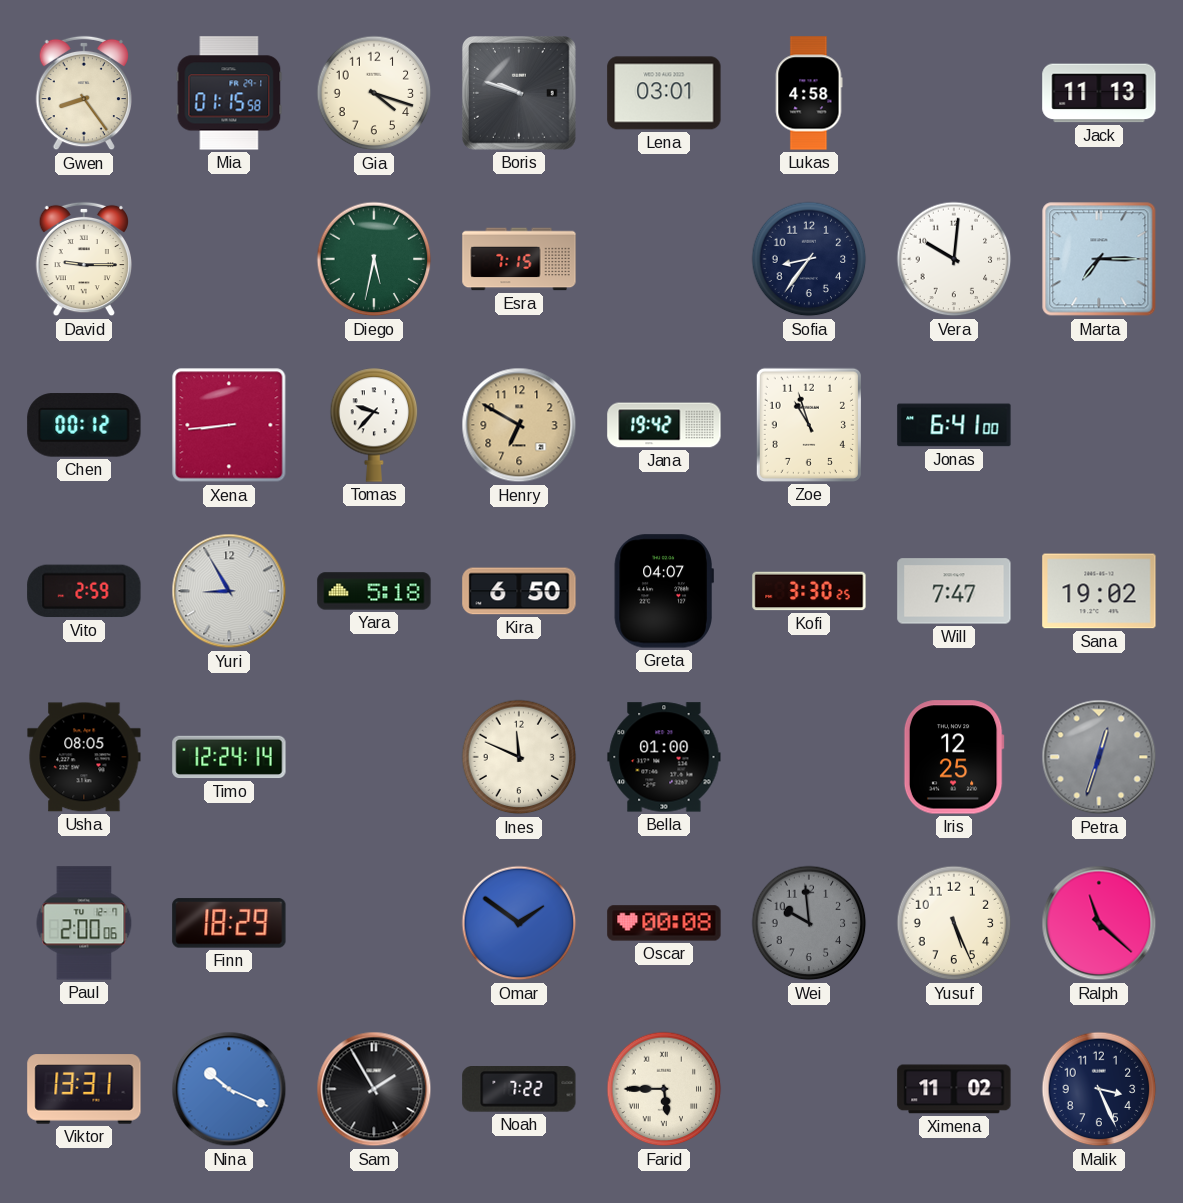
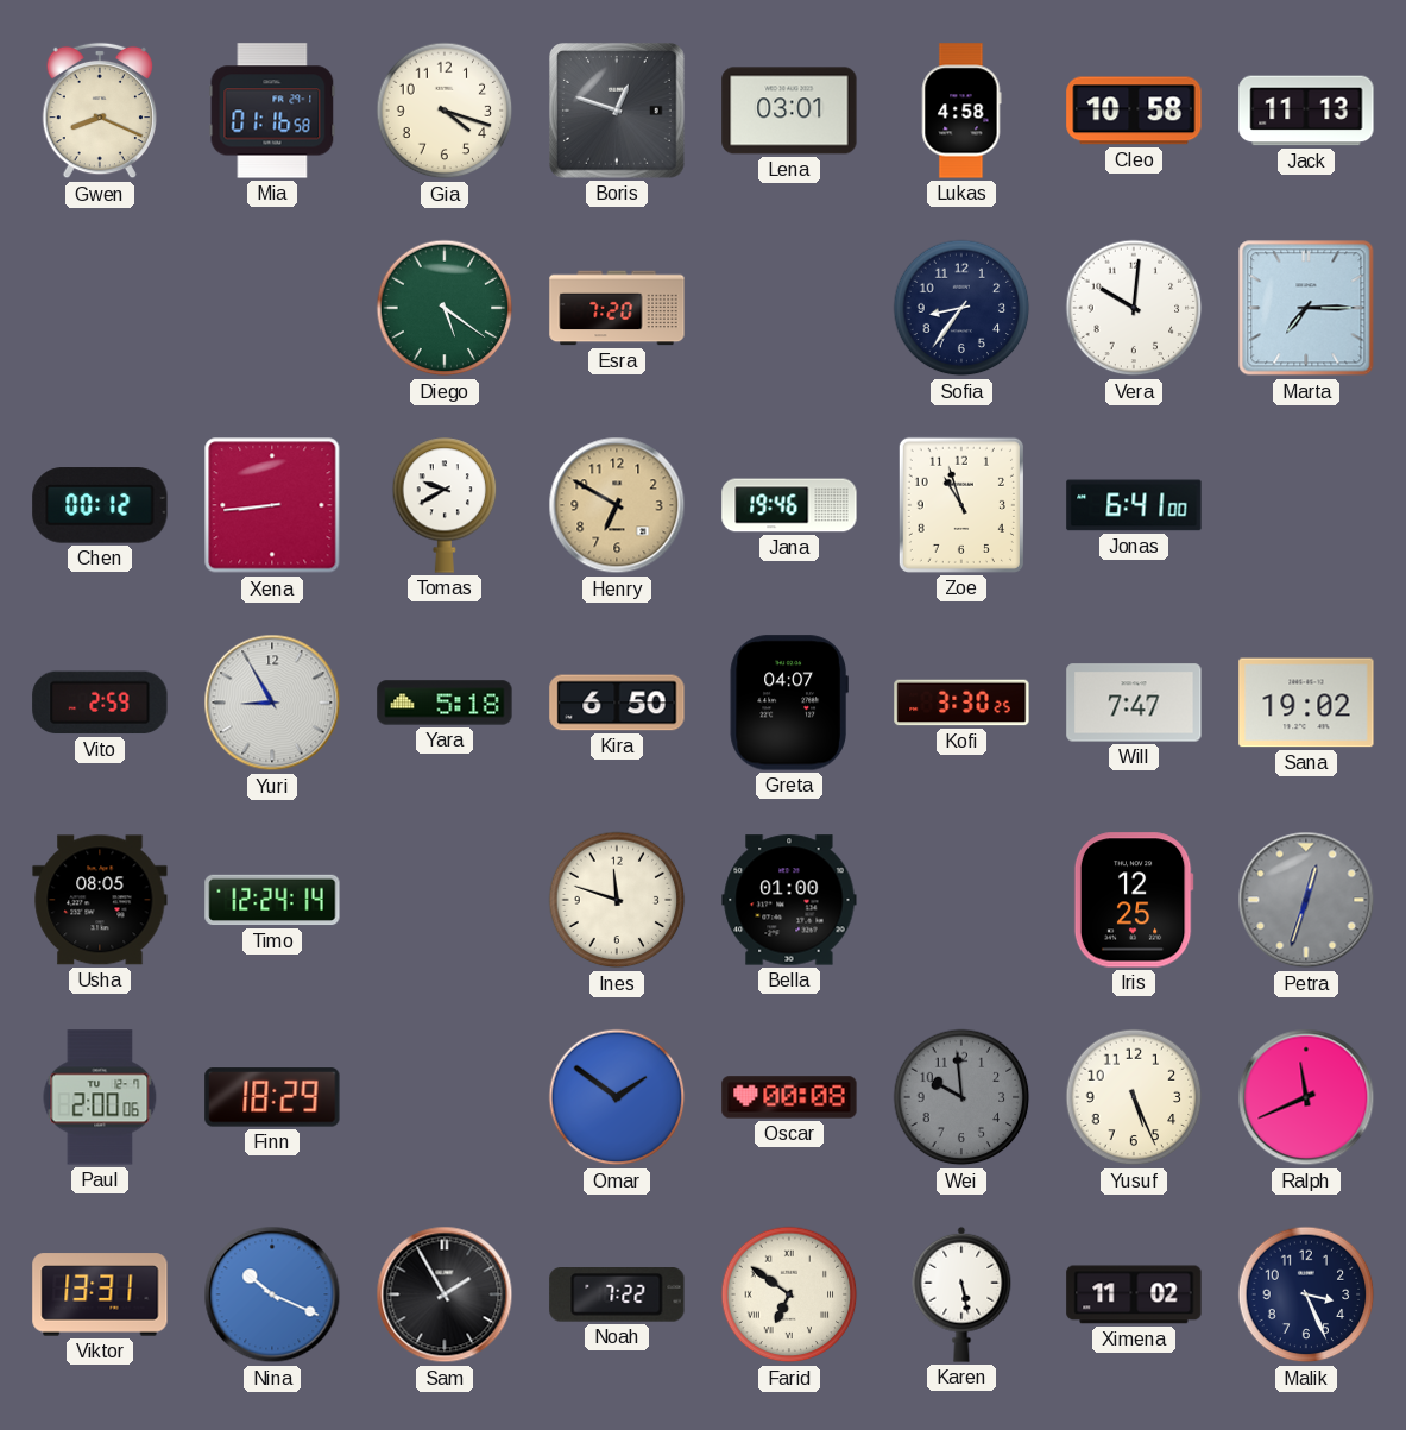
Gwen: 8:24 -> 8:19 (99, 111)
Mia: 01:15 -> 01:16 (272, 111)
Boris: 9:48 -> 12:48 (618, 112)
Cleo: none -> 10:58 (1134, 111)
David: 9:15 -> none (83, 259)
Diego: 5:32 -> 5:21 (445, 308)
Esra: 7:15 -> 7:20 (617, 308)
Tomas: 9:37 -> 9:40 (445, 505)
Jana: 19:42 -> 19:46 (789, 505)
Ines: 11:49 -> 11:48 (617, 900)
Ralph: 11:22 -> 11:41 (1306, 1097)
Farid: 5:45 -> 6:51 (789, 1294)
Karen: none -> 5:28 (961, 1294)
